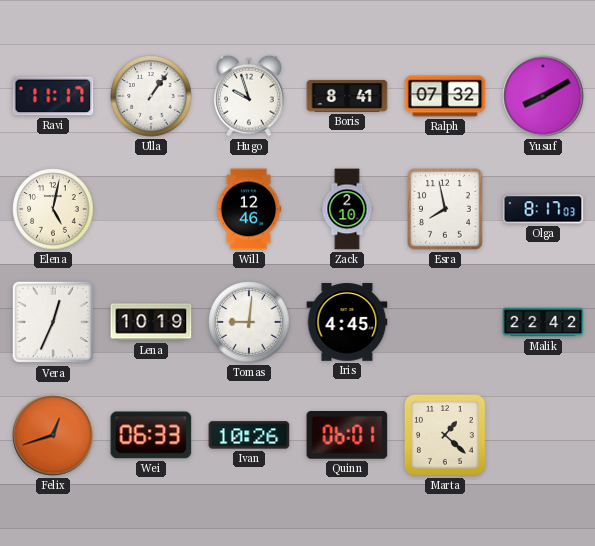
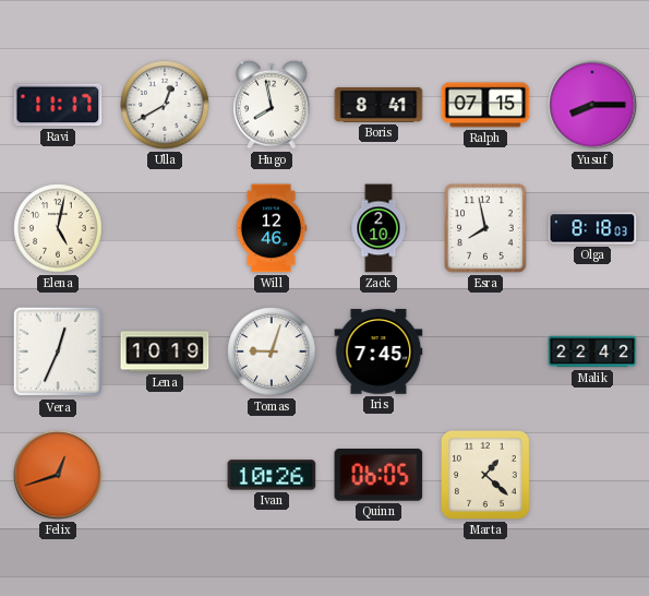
Ulla: 1:06 -> 12:40 (165, 105)
Hugo: 9:57 -> 7:58 (272, 105)
Ralph: 07:32 -> 07:15 (485, 105)
Yusuf: 8:10 -> 8:15 (592, 105)
Olga: 8:17 -> 8:18 (592, 228)
Tomas: 9:01 -> 9:03 (272, 351)
Iris: 4:45 -> 7:45 (378, 351)
Wei: 06:33 -> none (151, 435)
Quinn: 06:01 -> 06:05 (378, 476)
